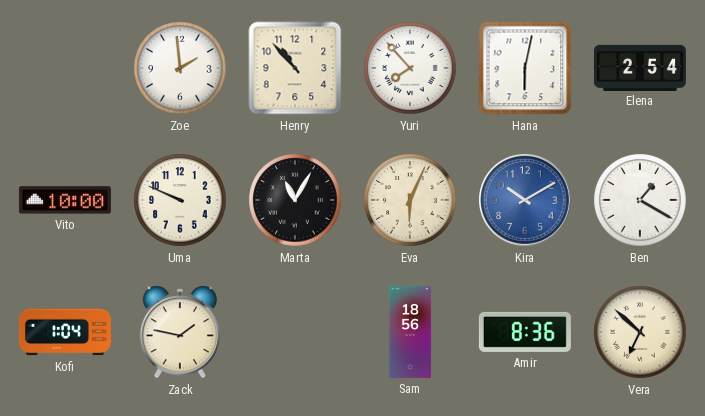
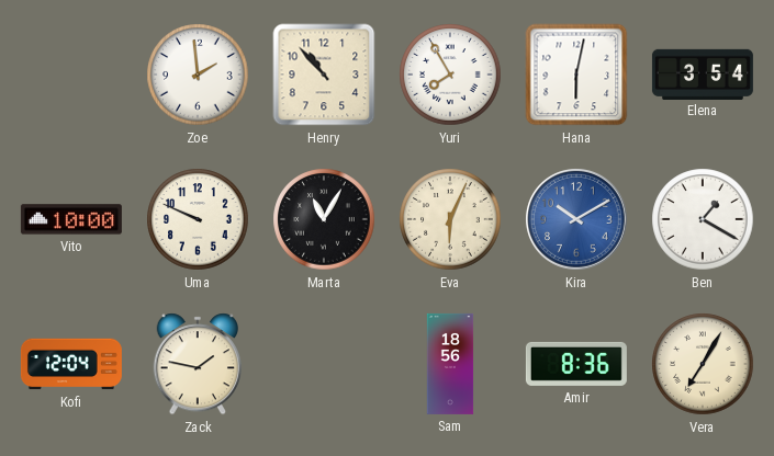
Yuri: 7:53 -> 7:55 (450, 75)
Elena: 2:54 -> 3:54 (703, 73)
Kofi: 1:04 -> 12:04 (71, 364)
Vera: 6:52 -> 7:05 (703, 364)
